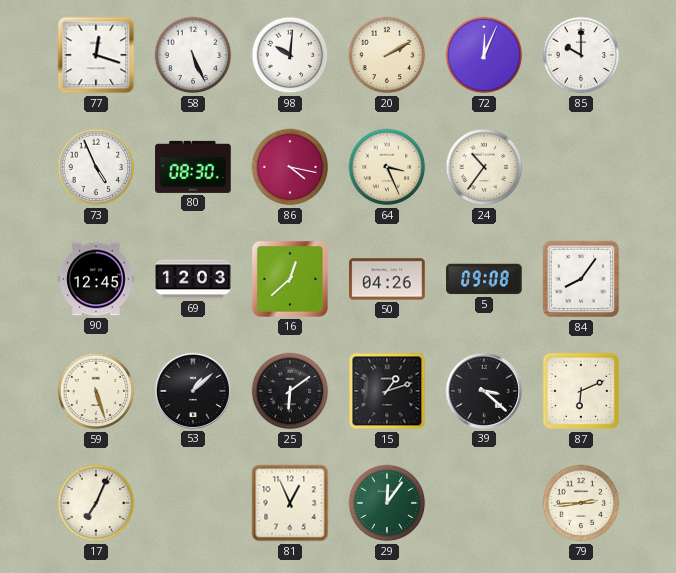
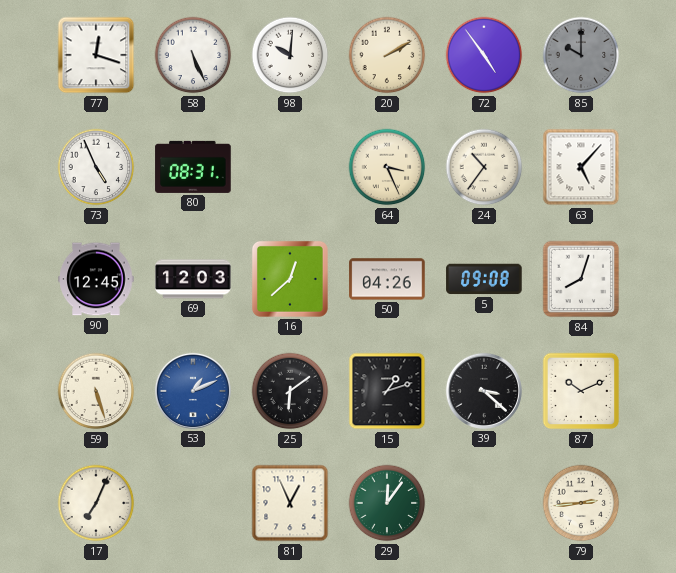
72: 12:04 -> 4:54 (484, 55)
85 dial: white -> grey (581, 55)
80: 08:30 -> 08:31 (193, 167)
86: 4:17 -> none (290, 167)
63: none -> 5:07 (581, 167)
84: 8:06 -> 8:03 (581, 279)
53: 1:08 -> 1:11 (193, 391)
53 dial: black -> blue (193, 391)
87: 6:11 -> 10:11 (581, 391)
